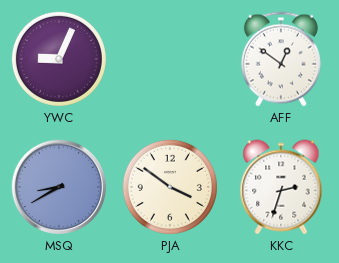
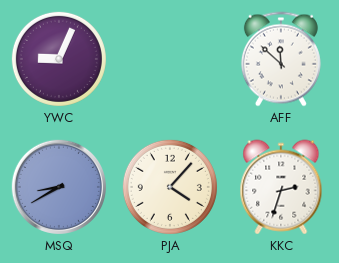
AFF: 12:51 -> 11:52 (281, 59)
PJA: 3:51 -> 4:07 (170, 187)
